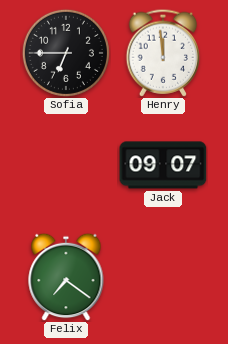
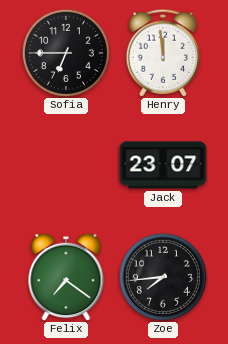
Jack: 09:07 -> 23:07 (163, 165)
Zoe: none -> 7:44 (163, 277)
